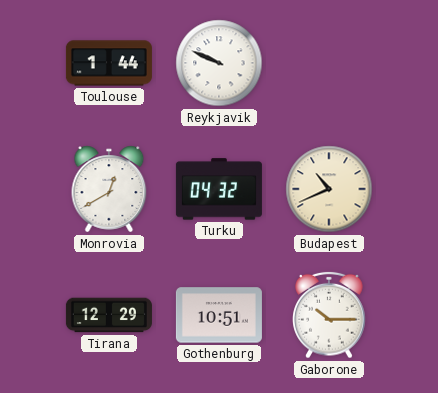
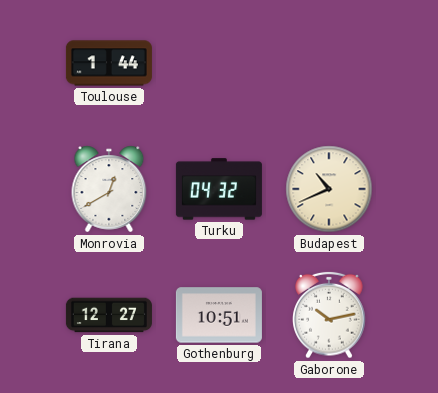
Reykjavik: 9:49 -> none (219, 63)
Tirana: 12:29 -> 12:27 (109, 315)
Gaborone: 10:15 -> 10:13 (329, 315)
